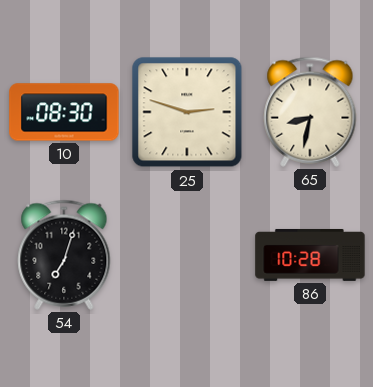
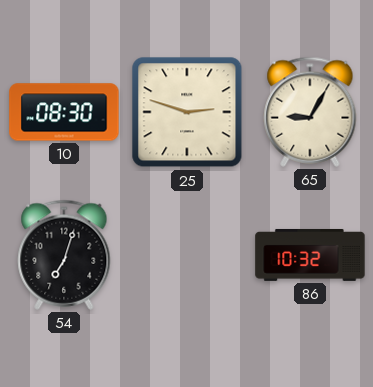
65: 8:32 -> 9:05 (310, 112)
86: 10:28 -> 10:32 (310, 255)
